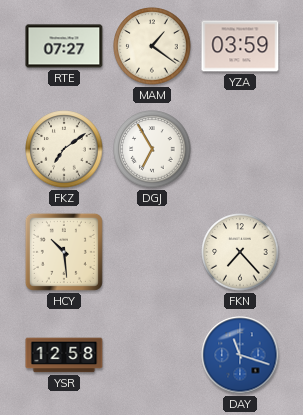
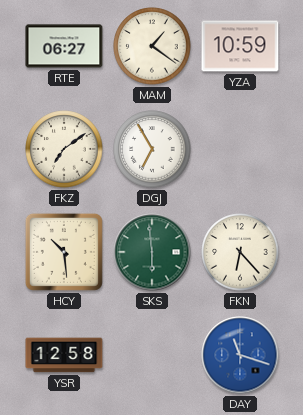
RTE: 07:27 -> 06:27 (64, 46)
YZA: 03:59 -> 10:59 (240, 46)
SKS: none -> 5:59 (152, 252)
FKN: 7:23 -> 6:23 (240, 252)
